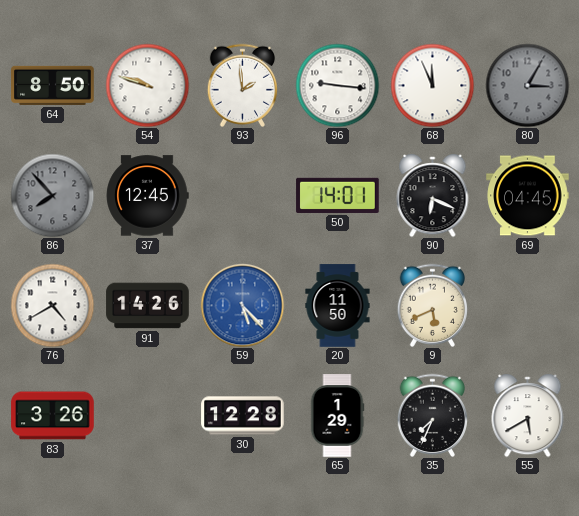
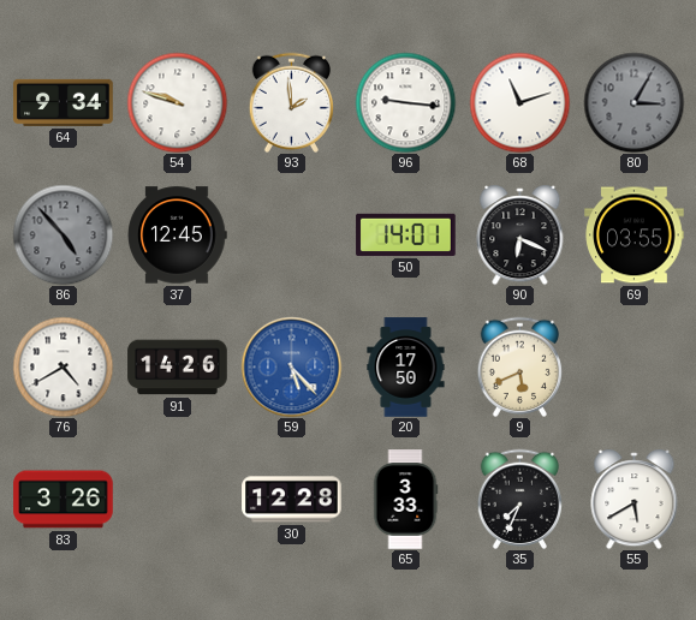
64: 8:50 -> 9:34 (64, 102)
68: 11:56 -> 11:12 (519, 102)
86: 7:53 -> 4:53 (63, 234)
69: 04:45 -> 03:55 (635, 236)
20: 11:50 -> 17:50 (406, 368)
65: 1:29 -> 3:33 (405, 500)
